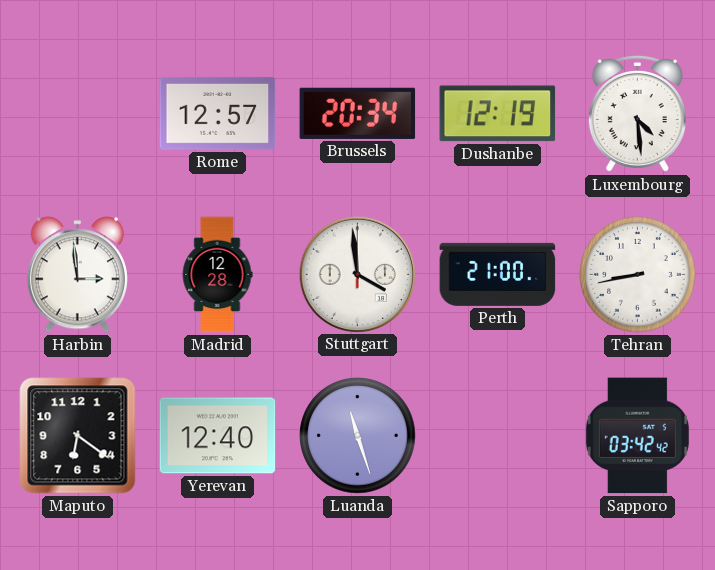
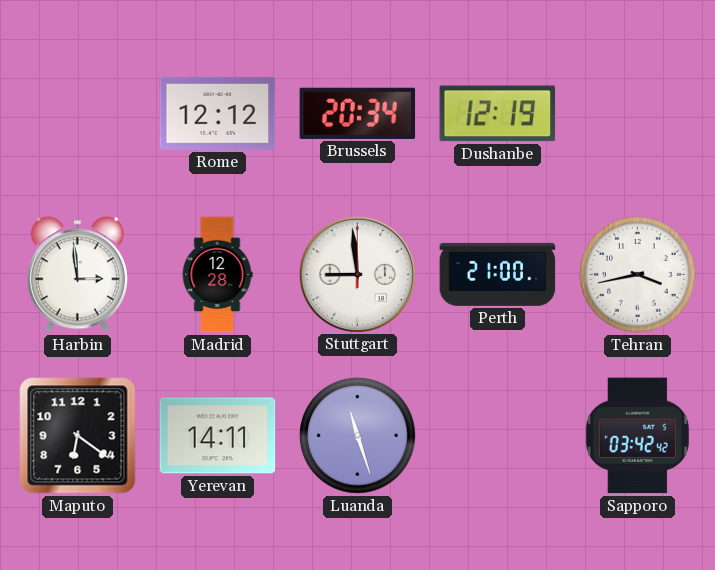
Rome: 12:57 -> 12:12 (218, 113)
Luxembourg: 4:29 -> none (637, 114)
Stuttgart: 3:59 -> 8:59 (357, 274)
Tehran: 8:43 -> 3:43 (638, 275)
Yerevan: 12:40 -> 14:11 (218, 436)
